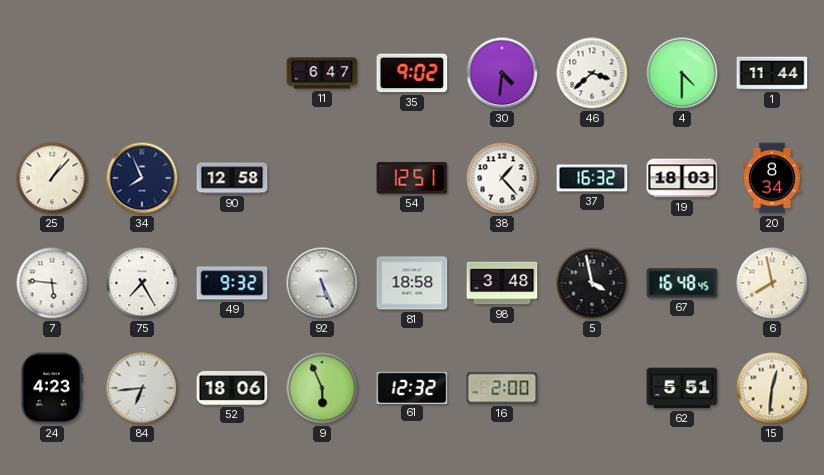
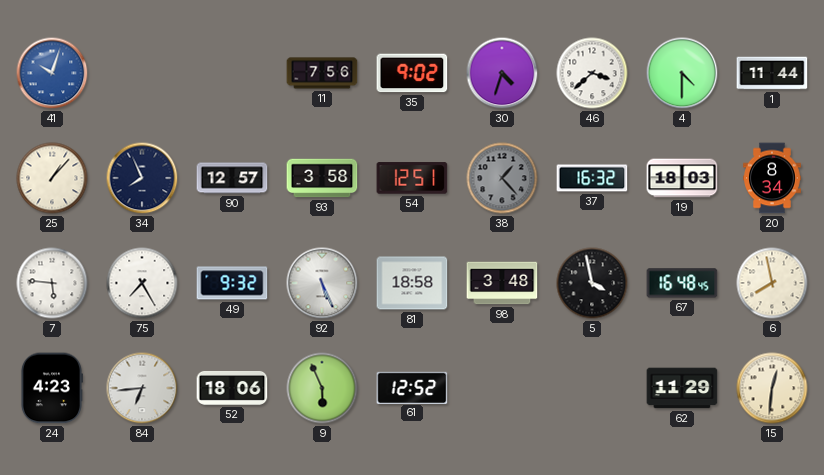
41: none -> 10:03 (52, 73)
11: 6:47 -> 7:56 (322, 73)
30: 4:31 -> 4:33 (502, 73)
90: 12:58 -> 12:57 (232, 178)
93: none -> 3:58 (322, 178)
38 dial: white -> grey (502, 178)
61: 12:32 -> 12:52 (412, 387)
16: 2:00 -> none (502, 388)
62: 5:51 -> 11:29 (682, 388)
